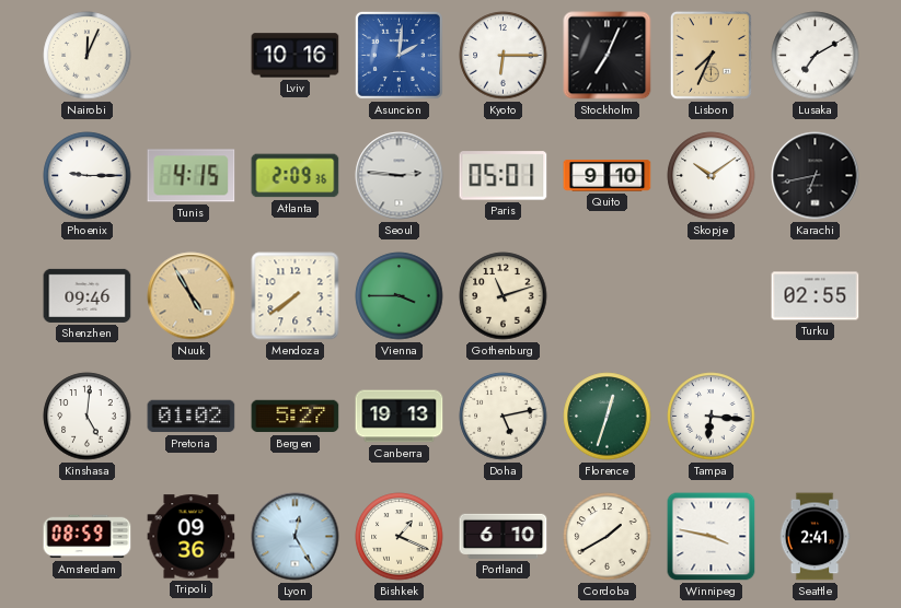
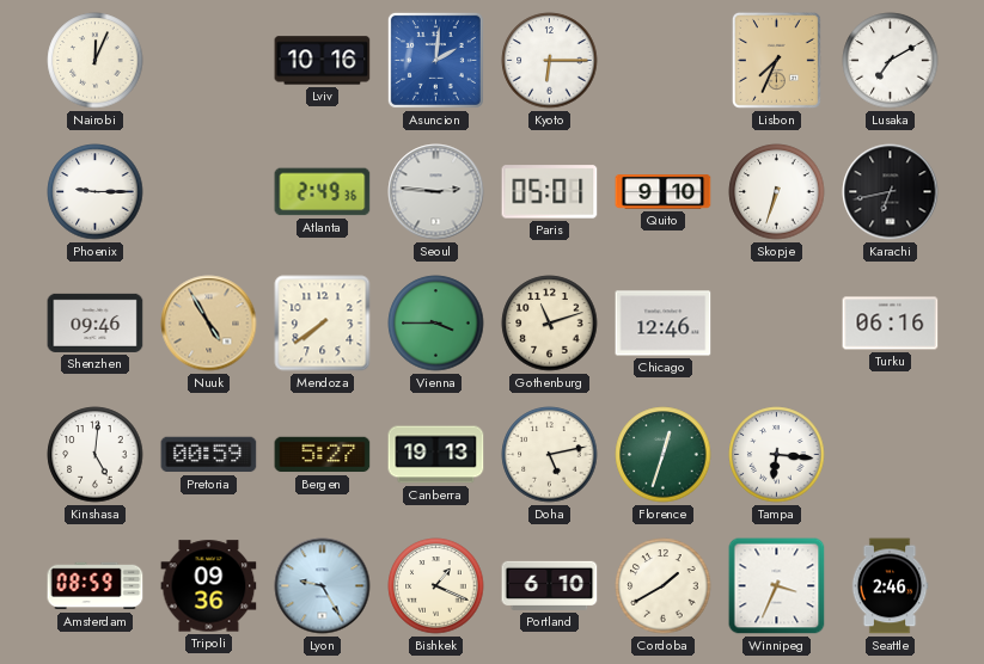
Stockholm: 7:04 -> none (608, 56)
Tunis: 4:15 -> none (192, 176)
Atlanta: 2:09 -> 2:49 (323, 192)
Skopje: 10:09 -> 6:33 (777, 192)
Chicago: none -> 12:46 (664, 324)
Turku: 02:55 -> 06:16 (891, 324)
Pretoria: 01:02 -> 00:59 (209, 455)
Lyon: 12:25 -> 9:25 (323, 586)
Winnipeg: 3:47 -> 3:34 (777, 586)
Seattle: 2:41 -> 2:46 (890, 586)
